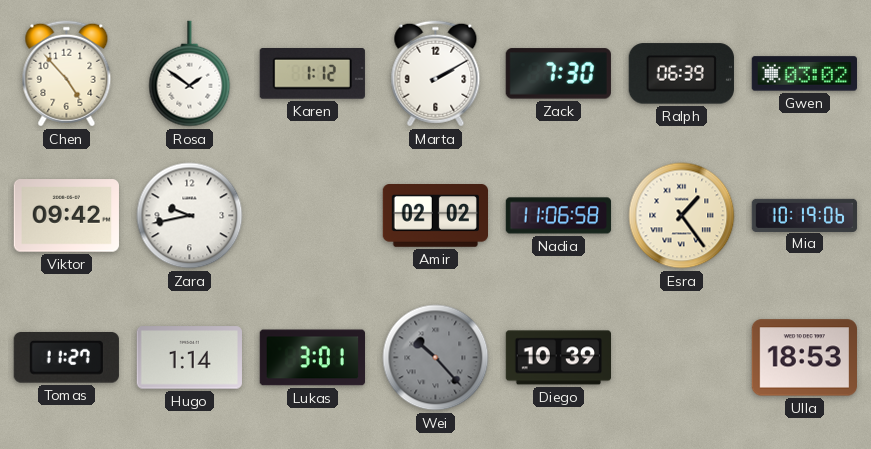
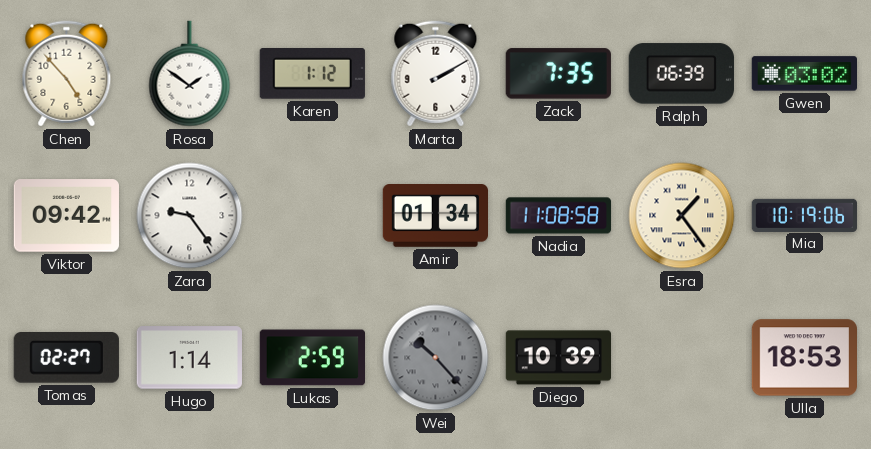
Zack: 7:30 -> 7:35 (558, 74)
Zara: 9:43 -> 9:24 (190, 216)
Amir: 02:02 -> 01:34 (435, 216)
Nadia: 11:06 -> 11:08 (559, 216)
Tomas: 11:27 -> 02:27 (66, 358)
Lukas: 3:01 -> 2:59 (312, 358)
